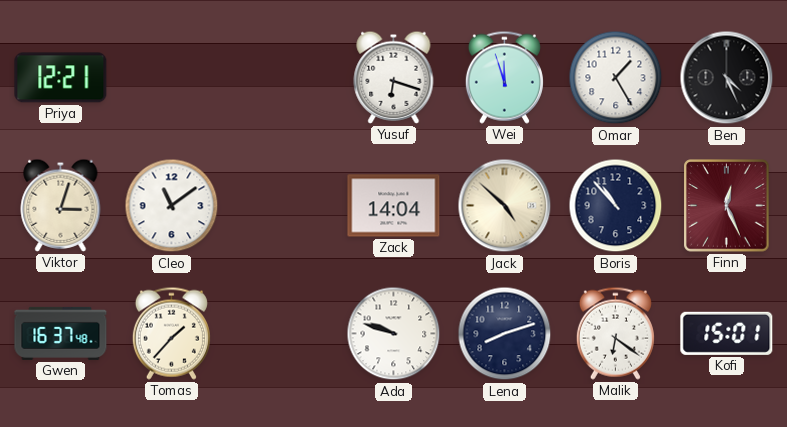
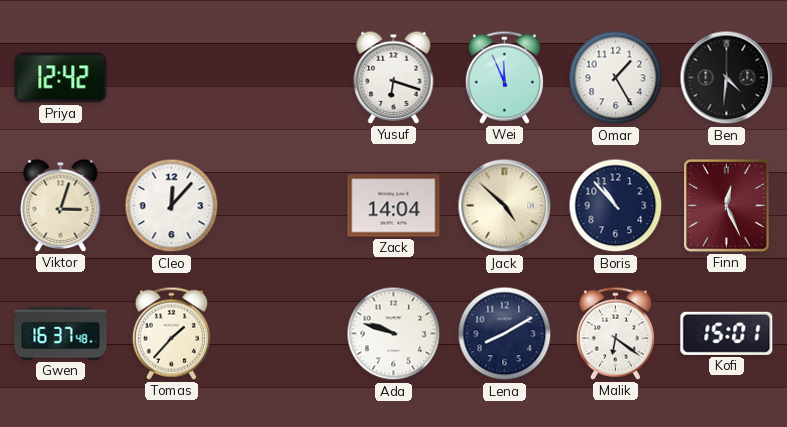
Priya: 12:21 -> 12:42 (61, 78)
Wei: 11:57 -> 11:56 (504, 77)
Ben: 4:26 -> 4:31 (727, 78)
Cleo: 11:09 -> 12:07 (172, 206)
Lena: 8:12 -> 8:10 (505, 334)
